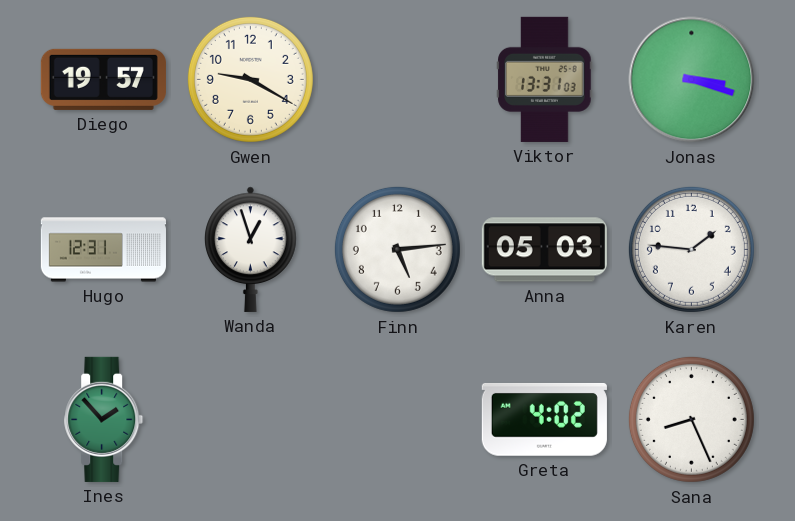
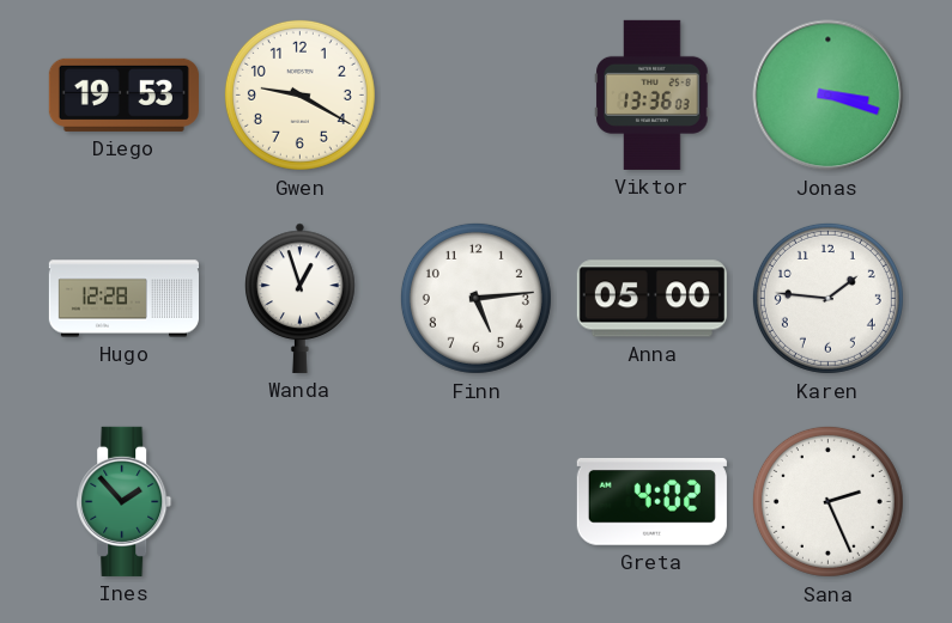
Diego: 19:57 -> 19:53 (123, 94)
Viktor: 13:31 -> 13:36 (653, 94)
Hugo: 12:31 -> 12:28 (123, 299)
Anna: 05:03 -> 05:00 (651, 299)
Sana: 8:26 -> 2:26 (827, 501)
